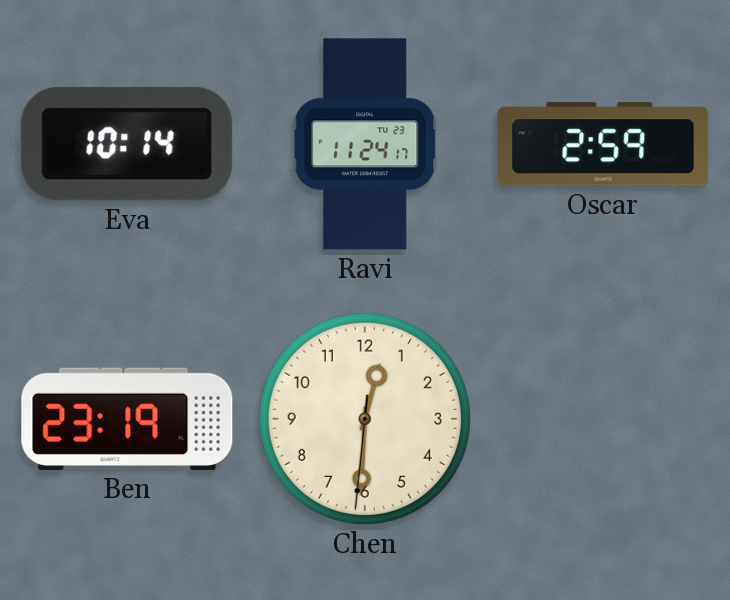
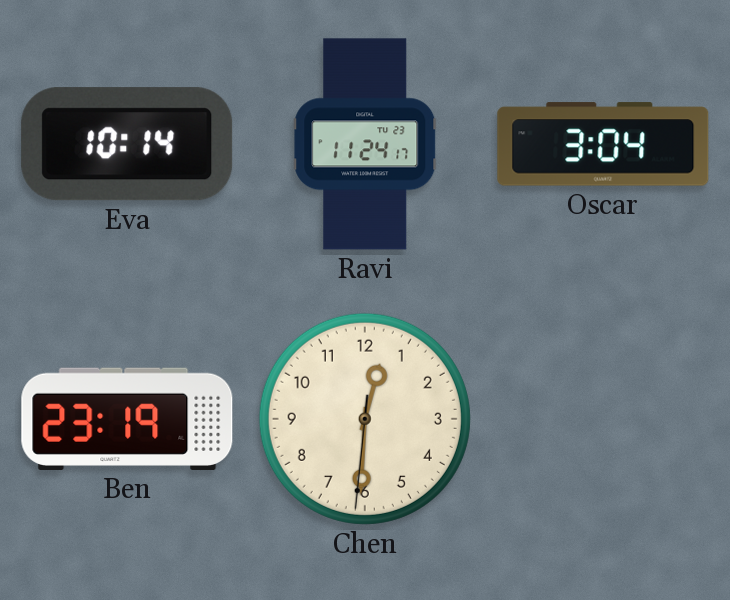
Oscar: 2:59 -> 3:04 (603, 144)
